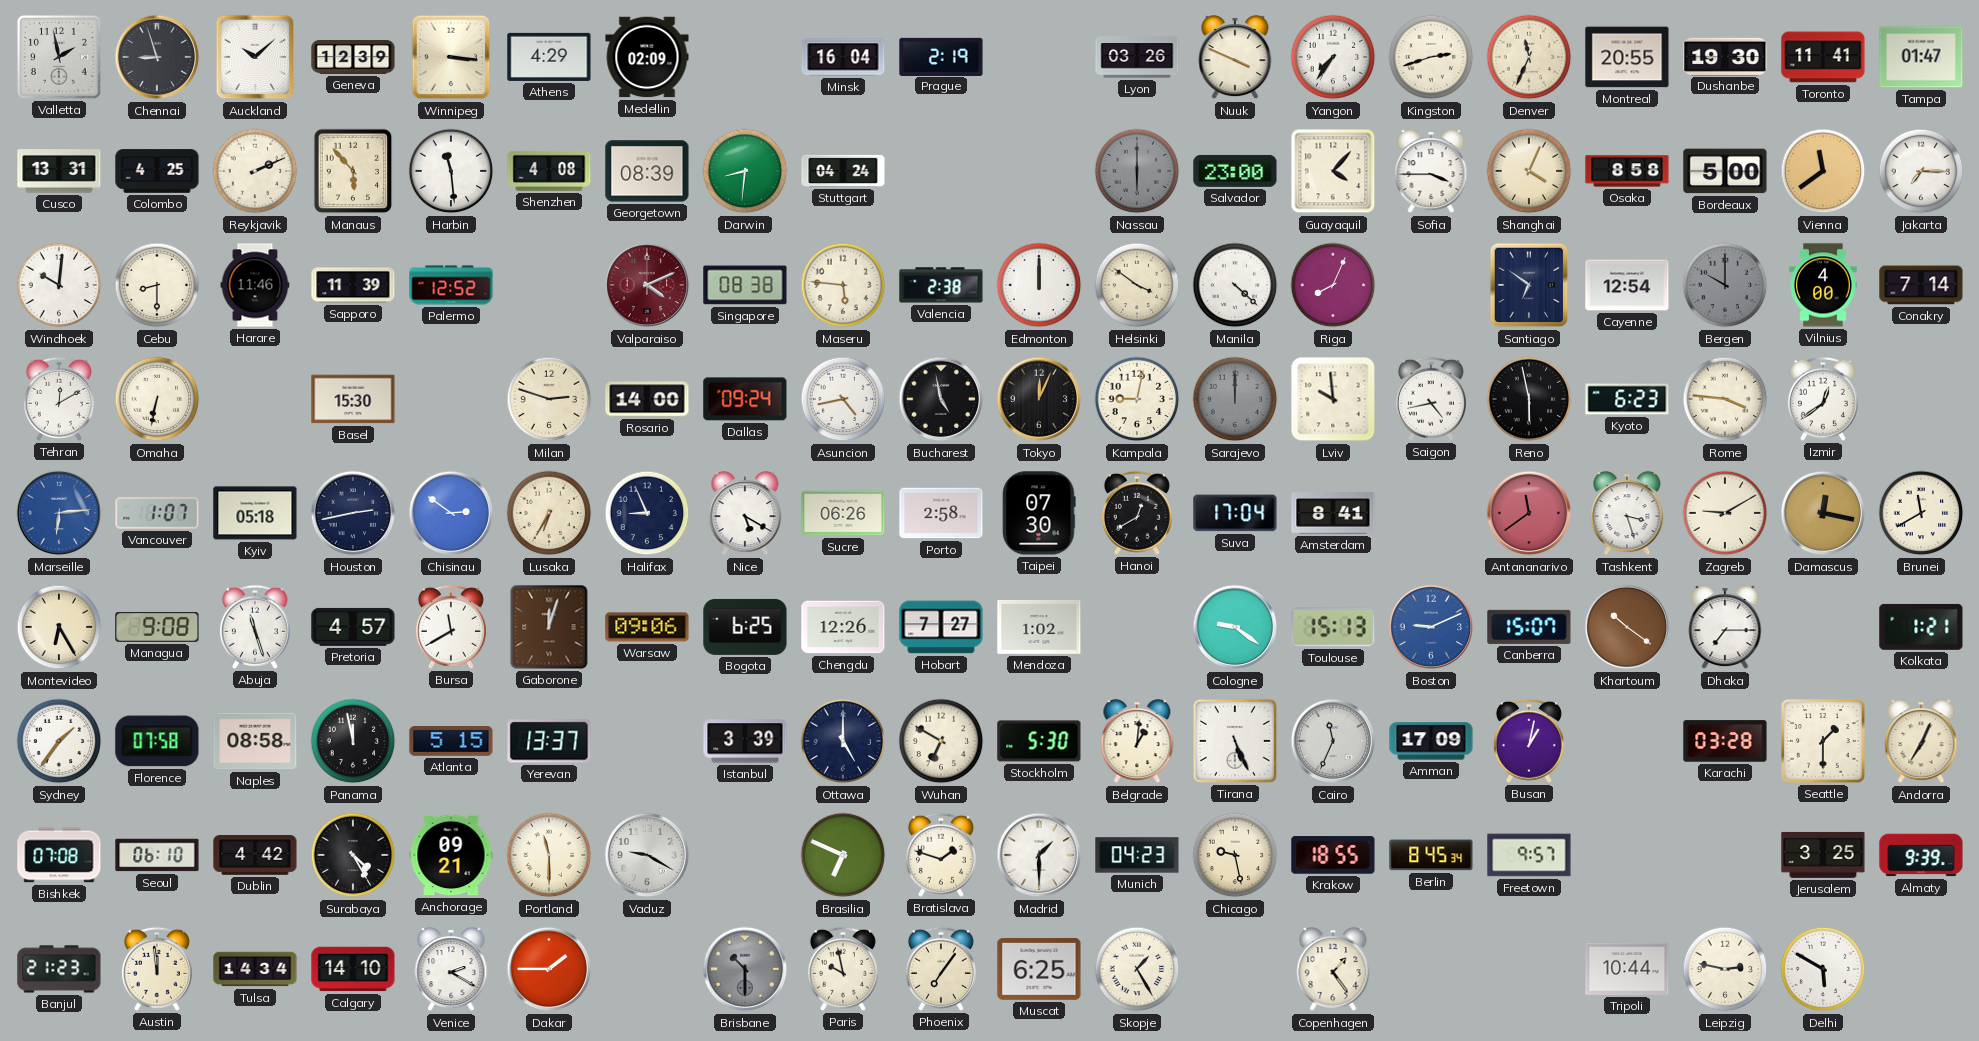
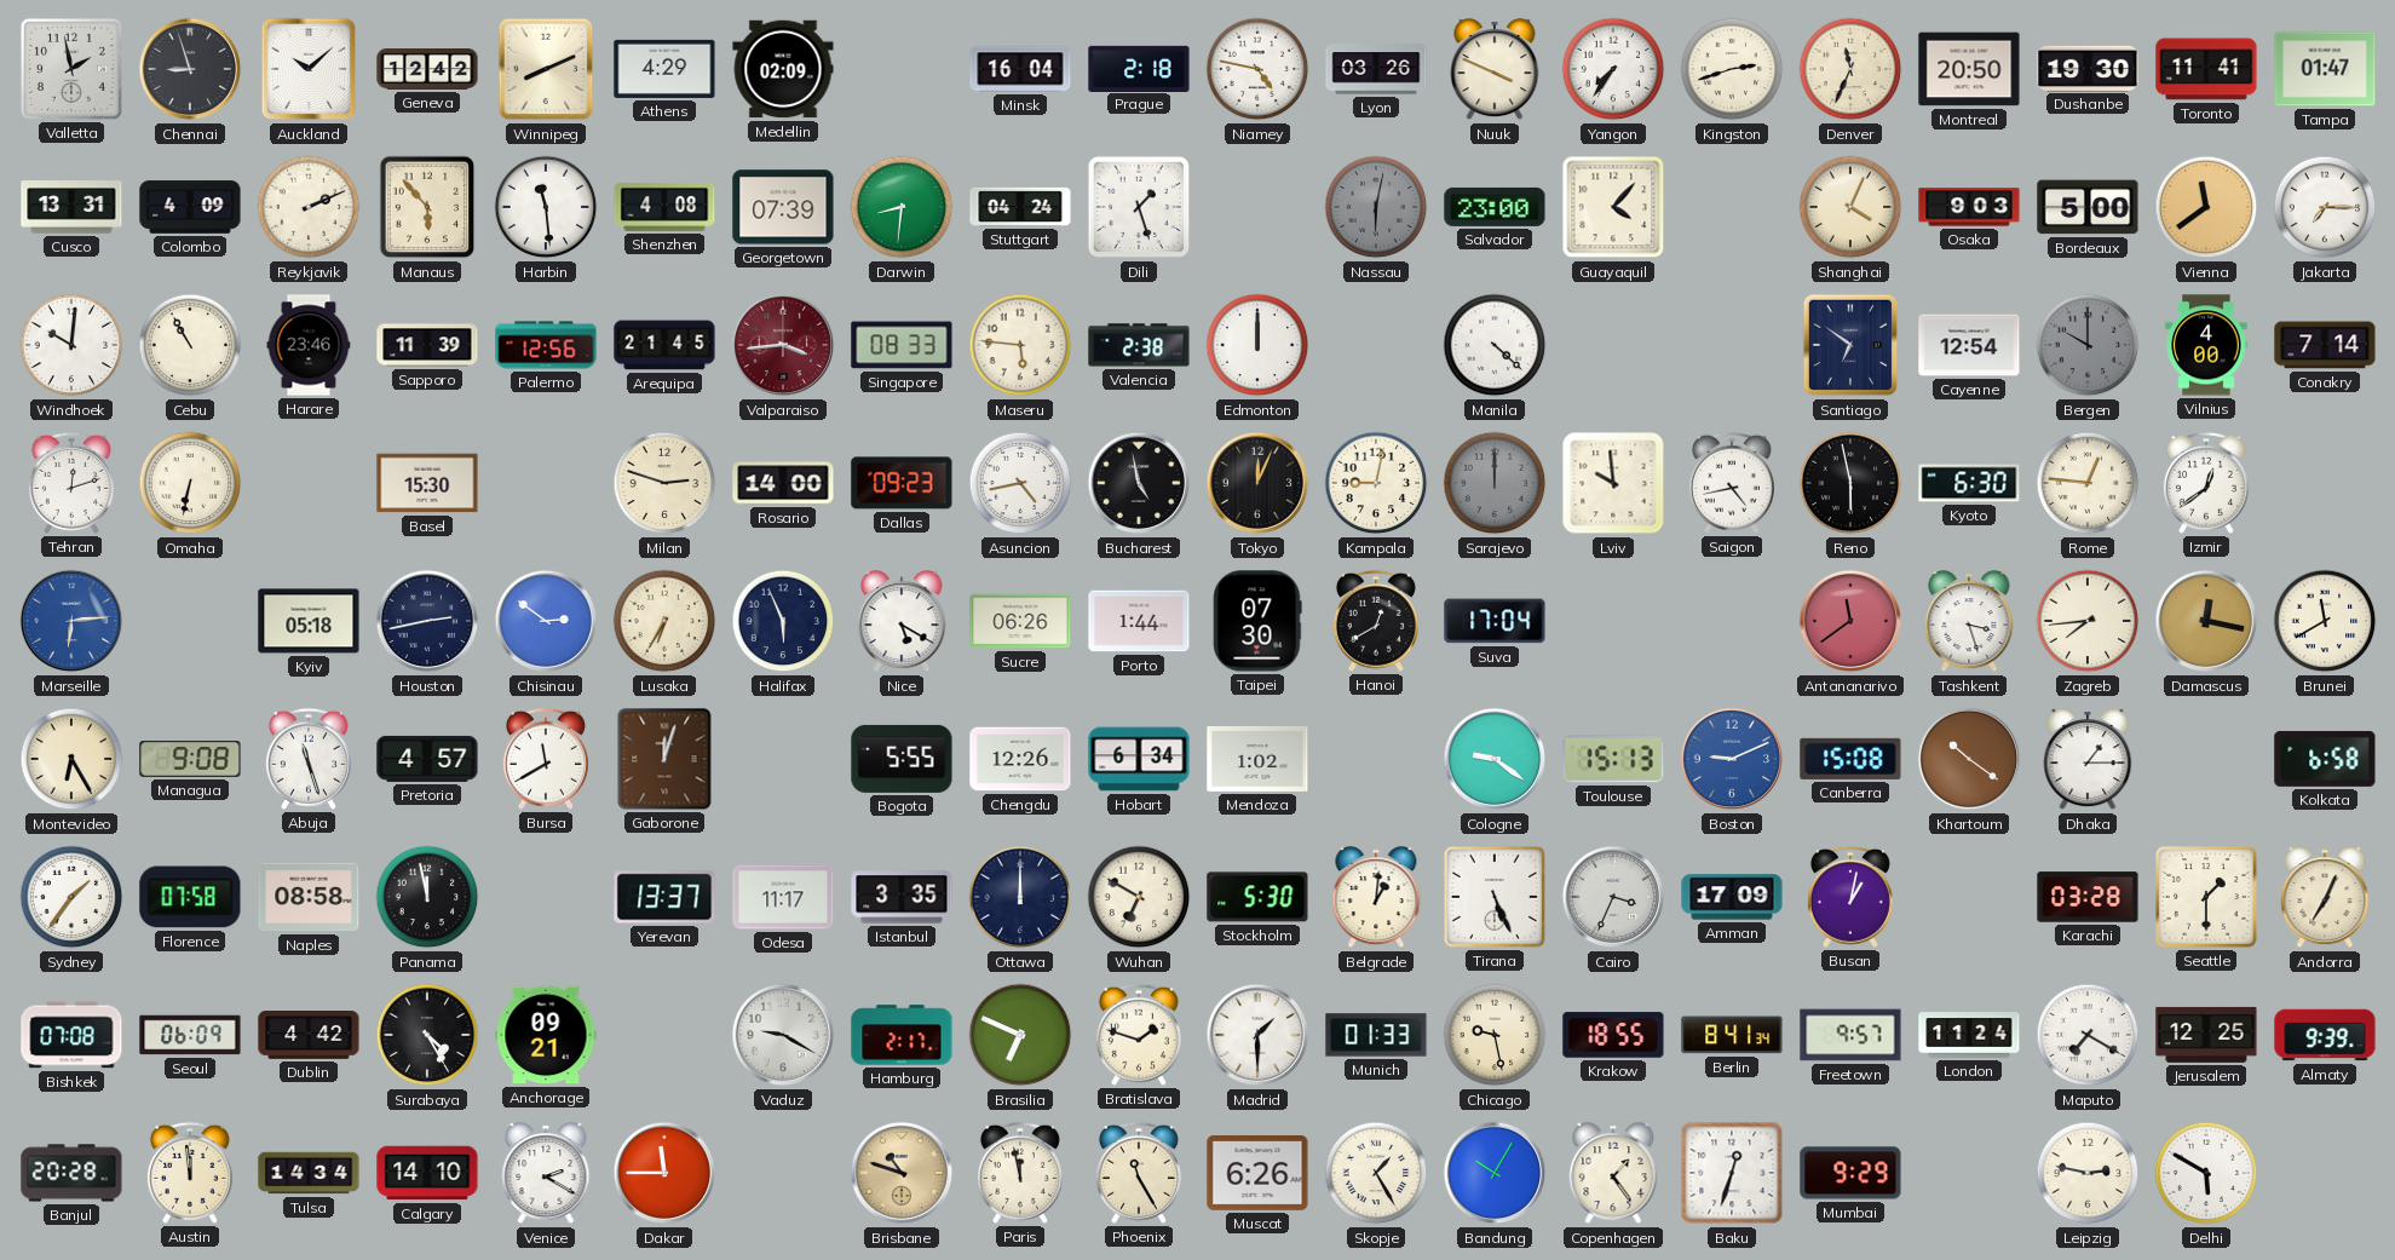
Geneva: 12:39 -> 12:42 (427, 70)
Winnipeg: 3:16 -> 8:11 (546, 69)
Prague: 2:19 -> 2:18 (1139, 68)
Niamey: none -> 4:47 (1257, 69)
Montreal: 20:55 -> 20:50 (1969, 69)
Colombo: 4:25 -> 4:09 (190, 207)
Georgetown: 08:39 -> 07:39 (783, 207)
Dili: none -> 1:27 (1139, 207)
Nassau: 6:00 -> 6:02 (1376, 207)
Sofia: 3:45 -> none (1431, 172)
Osaka: 8:58 -> 9:03 (1969, 207)
Cebu: 8:30 -> 10:55 (190, 345)
Harare: 11:46 -> 23:46 (309, 345)
Palermo: 12:52 -> 12:56 (546, 345)
Arequipa: none -> 21:45 (664, 345)
Valparaiso: 4:11 -> 3:44 (783, 345)
Singapore: 08:38 -> 08:33 (902, 345)
Helsinki: 3:51 -> none (1137, 285)
Riga: 8:04 -> none (1333, 285)
Tehran: 12:10 -> 12:12 (71, 483)
Dallas: 09:24 -> 09:23 (902, 483)
Kyoto: 6:23 -> 6:30 (1969, 483)
Rome: 3:46 -> 12:46 (2088, 483)
Vancouver: 1:07 -> none (157, 513)
Halifax: 8:56 -> 5:56 (783, 621)
Porto: 2:58 -> 1:44 (1139, 621)
Amsterdam: 8:41 -> none (1333, 513)
Zagreb: 9:10 -> 7:44 (2088, 621)
Warsaw: 09:06 -> none (647, 627)
Bogota: 6:25 -> 5:55 (902, 759)
Hobart: 7:27 -> 6:34 (1139, 759)
Canberra: 15:07 -> 15:08 (1850, 759)
Dhaka: 7:15 -> 1:15 (2088, 760)
Kolkata: 1:21 -> 6:58 (2325, 759)
Atlanta: 5:15 -> none (451, 742)
Odesa: none -> 11:17 (783, 897)
Istanbul: 3:39 -> 3:35 (902, 897)
Ottawa: 5:00 -> 12:00 (1020, 897)
Cairo: 11:34 -> 3:34 (1613, 897)
Seoul: 06:10 -> 06:09 (190, 1035)
Portland: 11:30 -> none (549, 855)
Hamburg: none -> 2:17 (902, 1035)
Munich: 04:23 -> 01:33 (1376, 1035)
Berlin: 8:45 -> 8:41 (1732, 1035)
London: none -> 11:24 (1969, 1035)
Maputo: none -> 7:20 (2088, 1035)
Jerusalem: 3:25 -> 12:25 (2206, 1035)
Banjul: 21:23 -> 20:28 (71, 1173)
Dakar: 1:45 -> 11:45 (664, 1173)
Brisbane: 10:30 -> 10:48 (902, 1173)
Brisbane dial: grey -> champagne (902, 1173)
Paris: 9:58 -> 11:58 (1020, 1173)
Phoenix: 7:06 -> 11:25 (1139, 1173)
Muscat: 6:25 -> 6:26 (1257, 1174)
Bandung: none -> 10:05 (1495, 1173)
Baku: none -> 12:33 (1732, 1173)
Mumbai: none -> 9:29 (1850, 1173)
Tripoli: 10:44 -> none (1627, 969)
